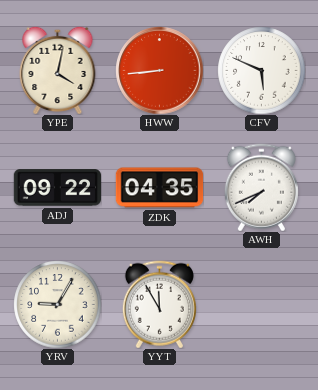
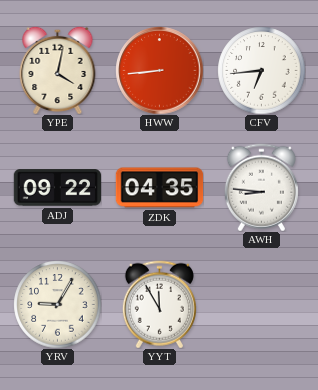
CFV: 5:49 -> 6:44 (261, 70)
AWH: 7:41 -> 8:46 (261, 187)
